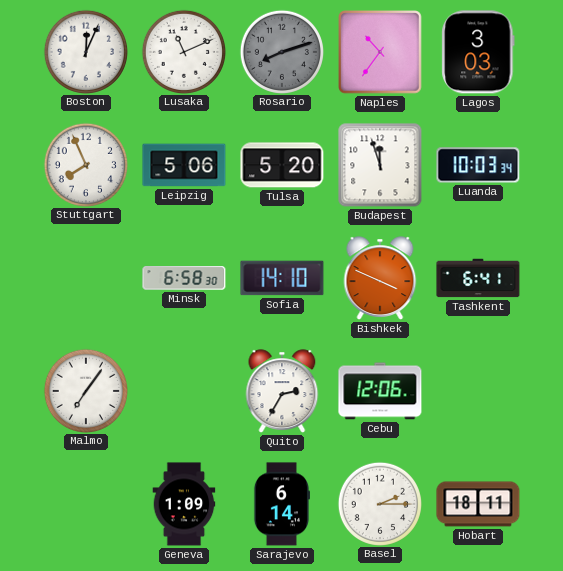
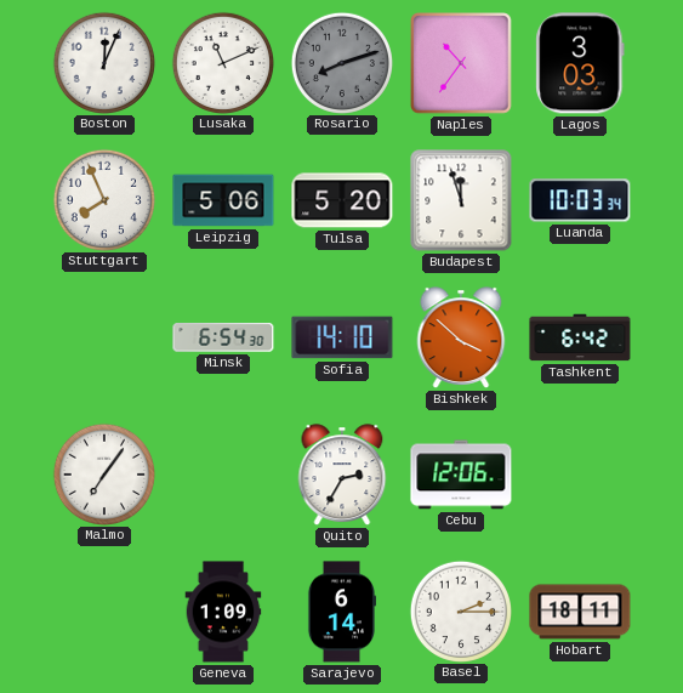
Minsk: 6:58 -> 6:54 (223, 337)
Bishkek: 3:49 -> 3:52 (461, 337)
Tashkent: 6:41 -> 6:42 (580, 337)
